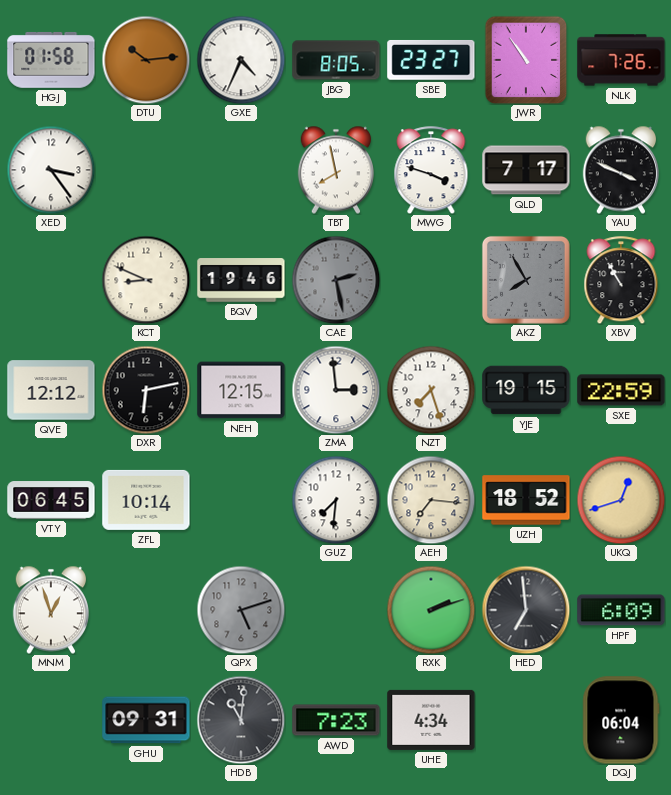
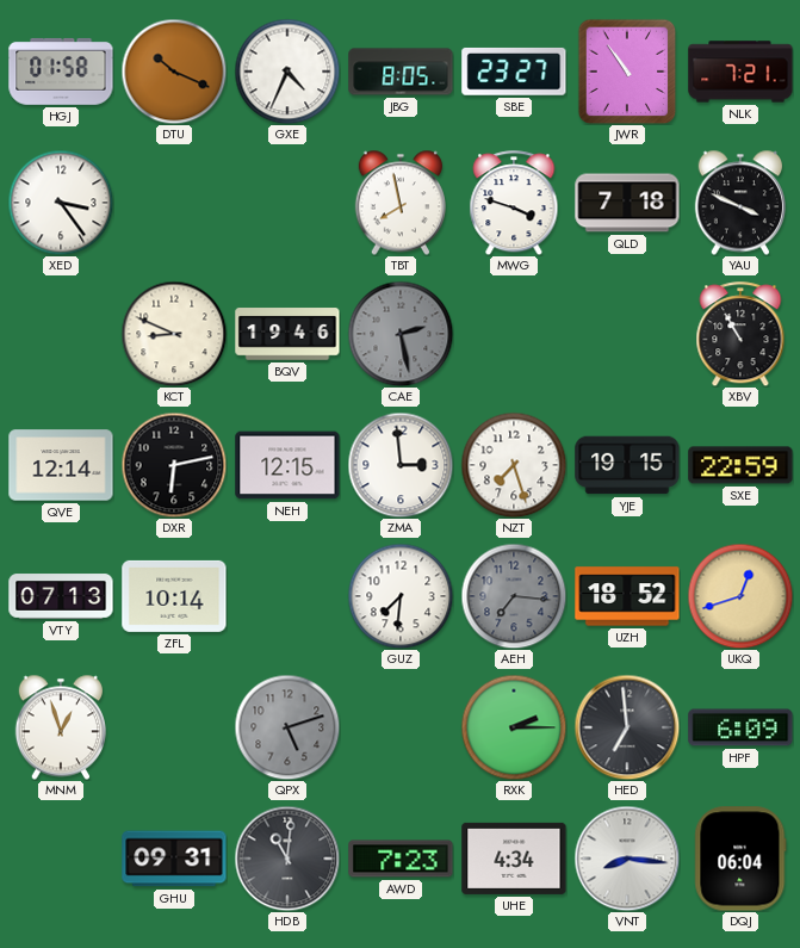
DTU: 10:14 -> 10:19 (174, 72)
NLK: 7:26 -> 7:21 (740, 72)
QLD: 7:17 -> 7:18 (627, 203)
AKZ: 7:55 -> none (526, 280)
QVE: 12:12 -> 12:14 (61, 465)
VTY: 06:45 -> 07:13 (61, 596)
AEH dial: cream -> grey (514, 596)
RXK: 2:12 -> 2:15 (514, 727)
VNT: none -> 8:16 (627, 859)
